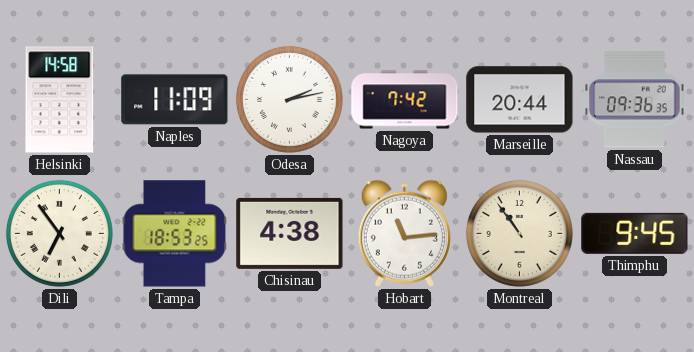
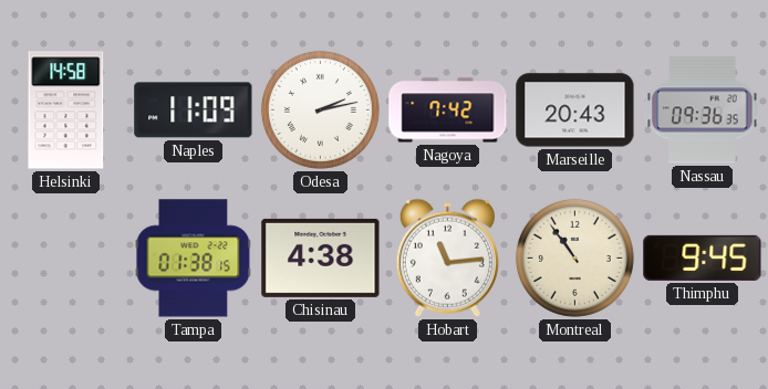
Marseille: 20:44 -> 20:43 (575, 111)
Dili: 6:54 -> none (59, 233)
Tampa: 18:53 -> 01:38 (194, 259)
